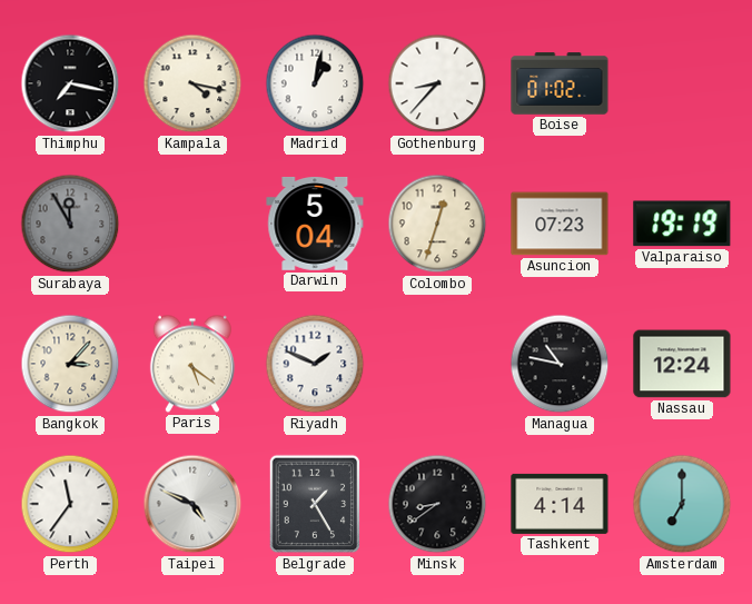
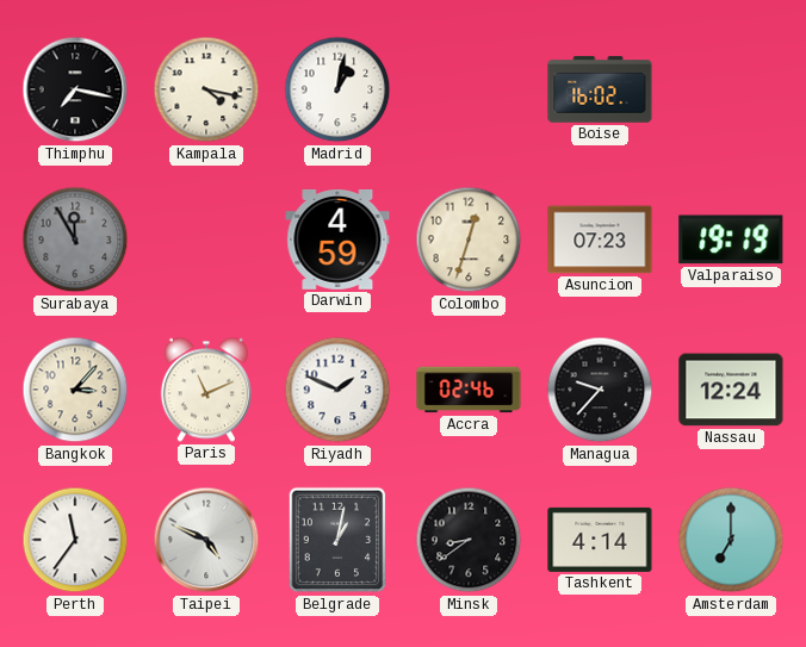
Gothenburg: 8:37 -> none (437, 83)
Boise: 01:02 -> 16:02 (600, 89)
Darwin: 5:04 -> 4:59 (337, 239)
Paris: 5:21 -> 11:11 (206, 390)
Accra: none -> 02:46 (469, 390)
Managua: 10:47 -> 9:37 (600, 390)
Belgrade: 1:25 -> 1:02 (337, 540)
